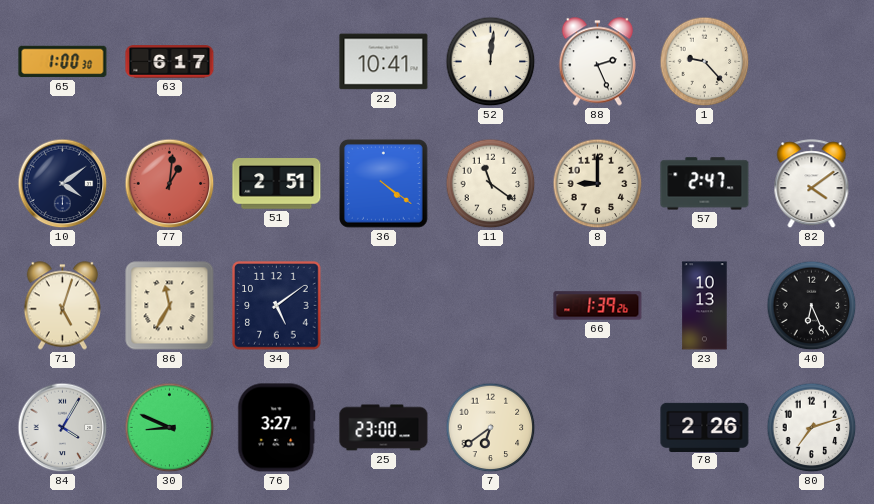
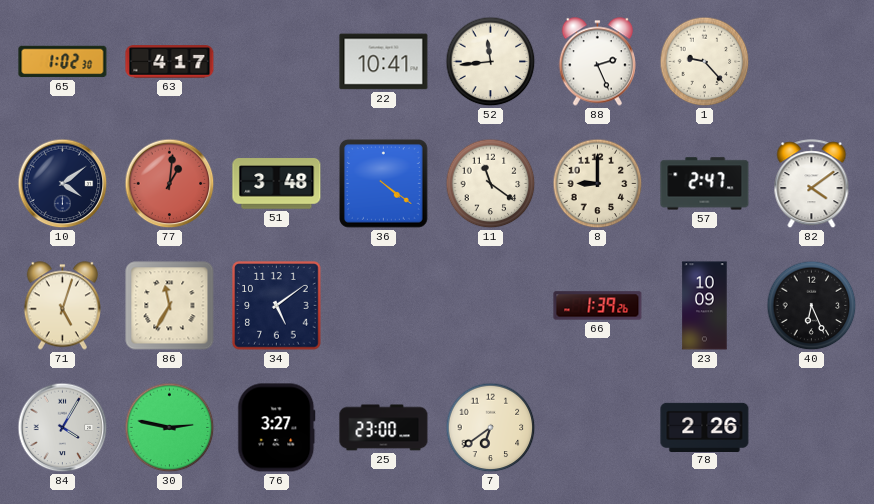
65: 1:00 -> 1:02 (63, 62)
63: 6:17 -> 4:17 (170, 62)
52: 12:01 -> 11:44 (491, 62)
51: 2:51 -> 3:48 (277, 184)
23: 10:13 -> 10:09 (705, 306)
30: 8:49 -> 2:47 (170, 428)
80: 7:12 -> none (812, 428)
